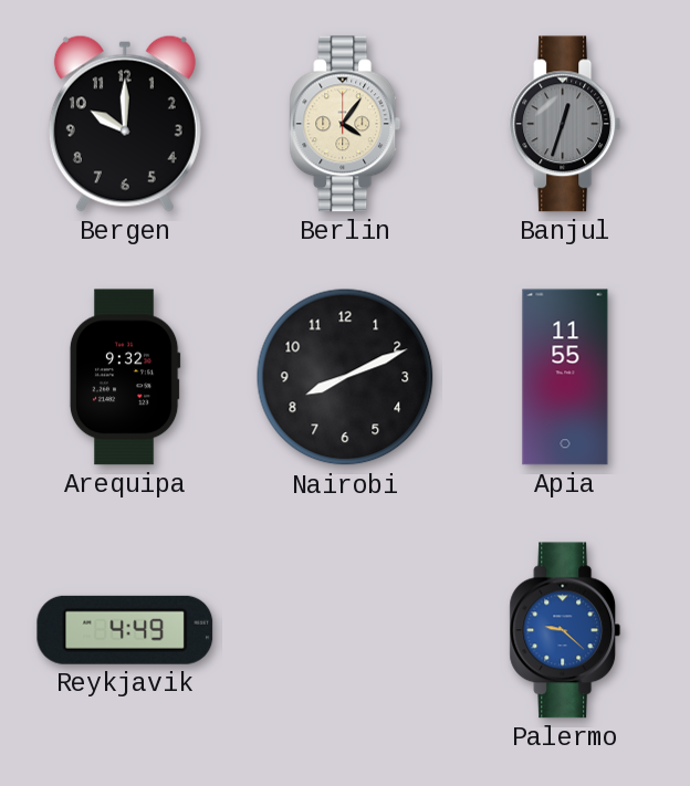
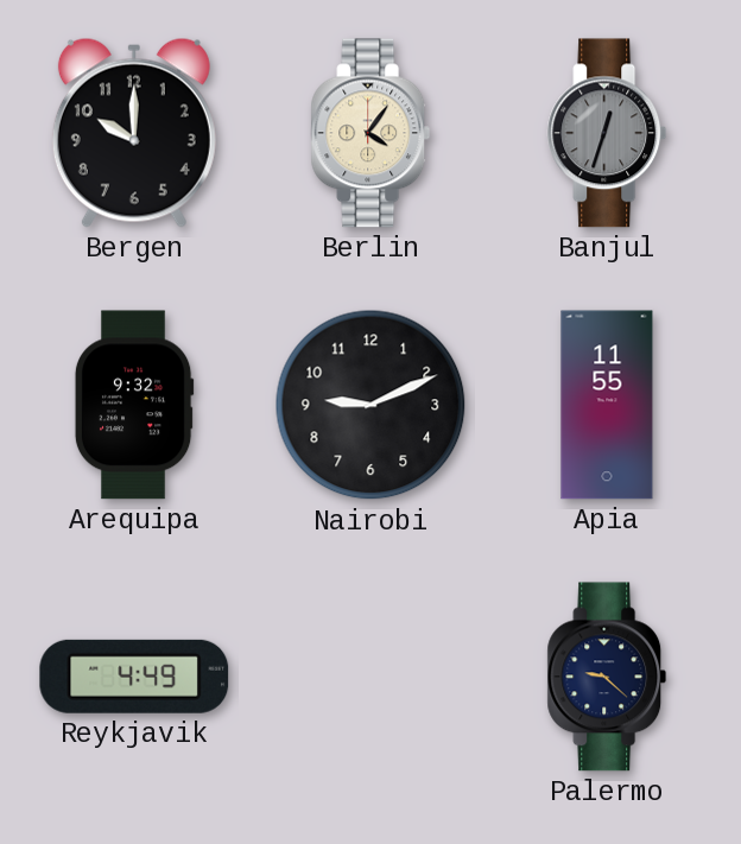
Nairobi: 8:11 -> 9:11 (370, 405)
Palermo dial: blue -> navy (607, 677)
